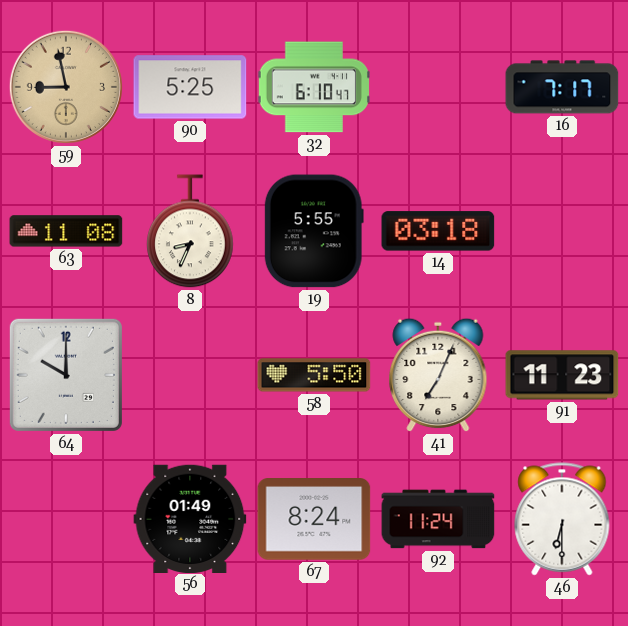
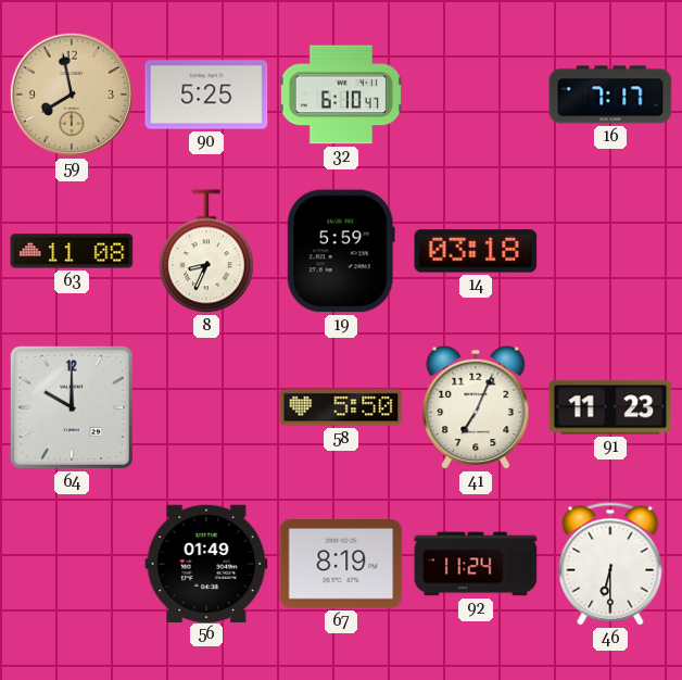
59: 8:58 -> 7:58 (72, 95)
19: 5:55 -> 5:59 (341, 251)
67: 8:24 -> 8:19 (341, 565)
